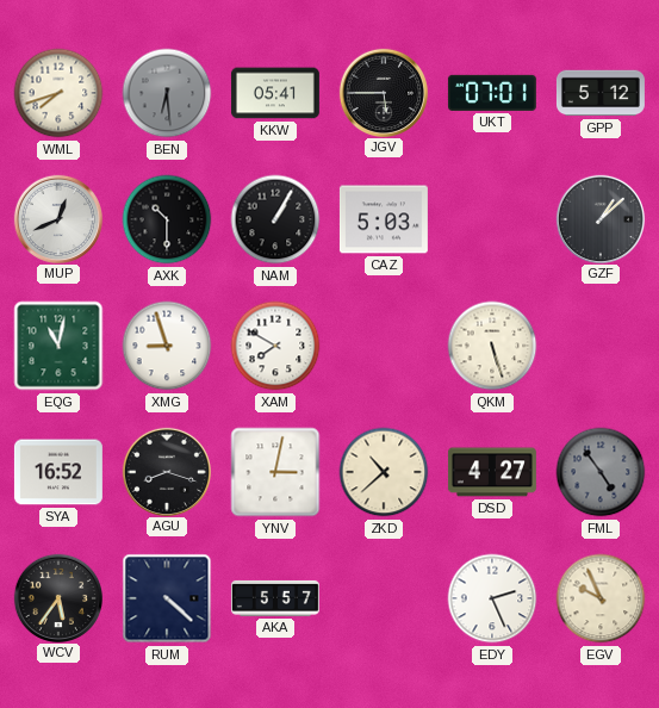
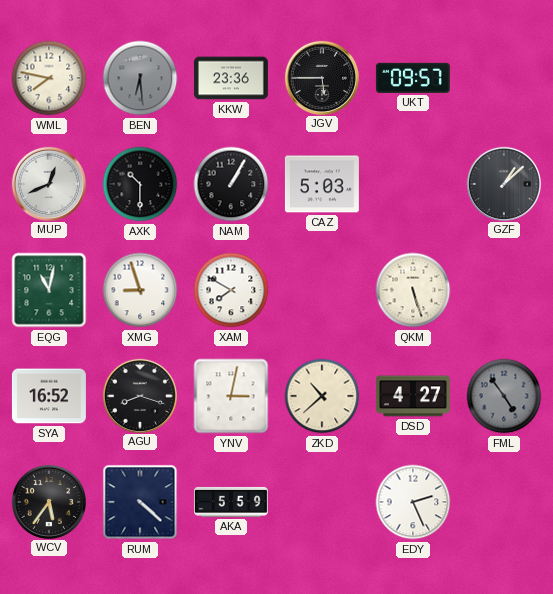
WML: 7:42 -> 7:47 (49, 78)
KKW: 05:41 -> 23:36 (231, 78)
UKT: 07:01 -> 09:57 (413, 78)
GPP: 5:12 -> none (601, 93)
AKA: 5:57 -> 5:59 (231, 502)
EGV: 9:56 -> none (601, 598)
